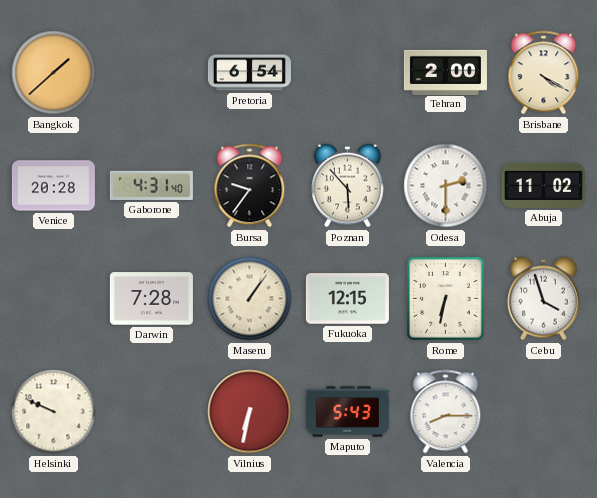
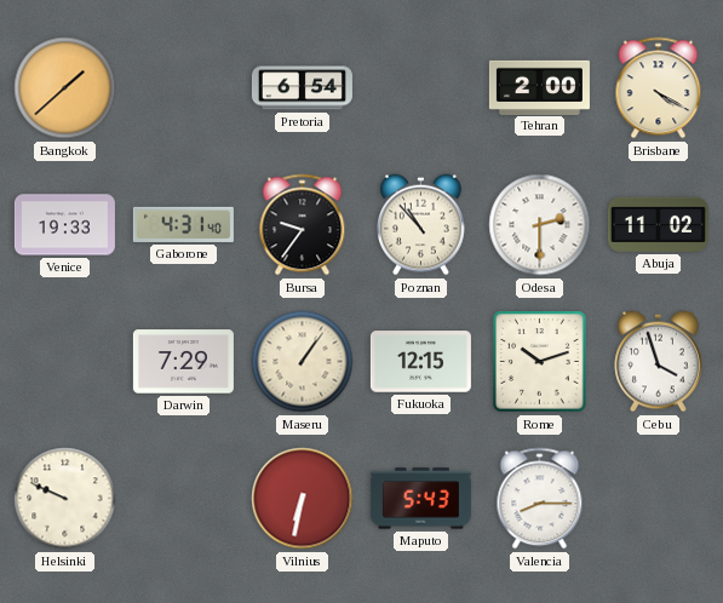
Venice: 20:28 -> 19:33 (64, 225)
Poznan: 5:53 -> 10:53 (421, 225)
Darwin: 7:28 -> 7:29 (183, 362)
Rome: 6:32 -> 10:12 (540, 362)
